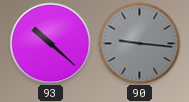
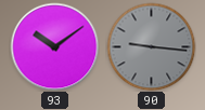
93: 10:22 -> 10:09 (54, 46)
